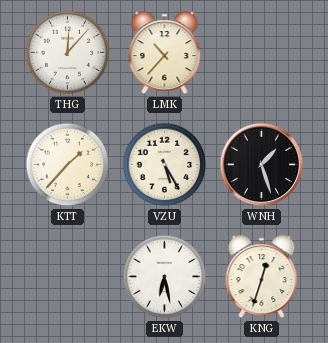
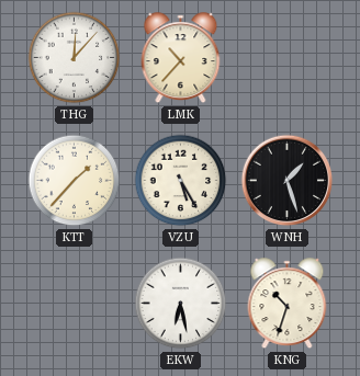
KNG: 12:33 -> 10:33 (288, 304)
